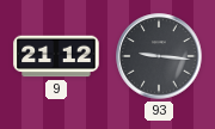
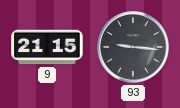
9: 21:12 -> 21:15 (47, 47)
